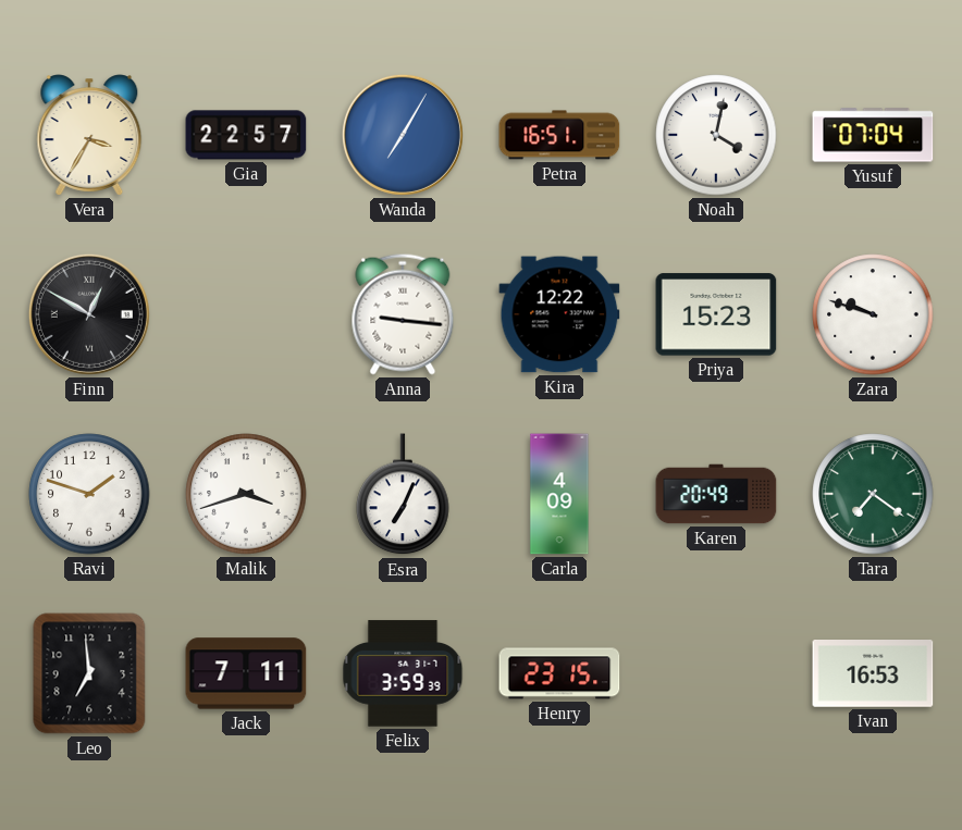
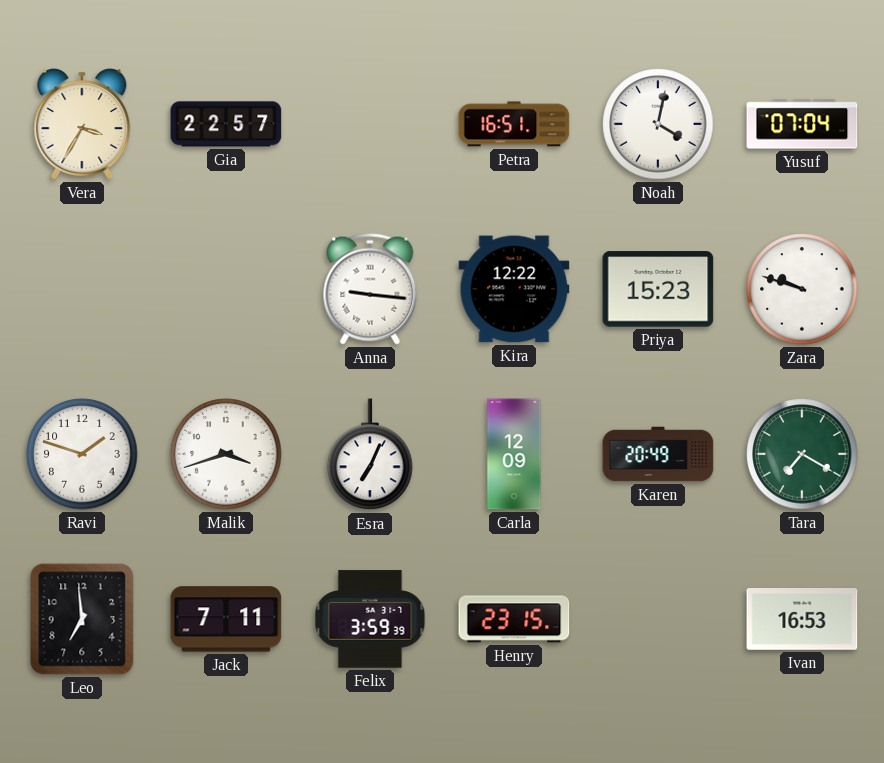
Wanda: 7:05 -> none (403, 135)
Finn: 12:50 -> none (89, 314)
Carla: 4:09 -> 12:09 (514, 454)
Tara: 7:21 -> 7:20 (802, 454)
